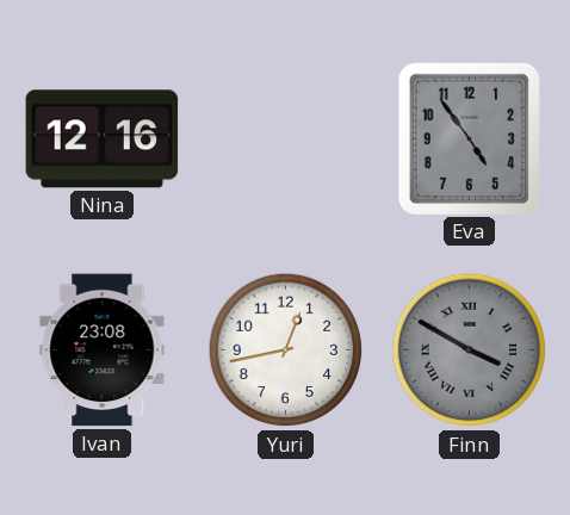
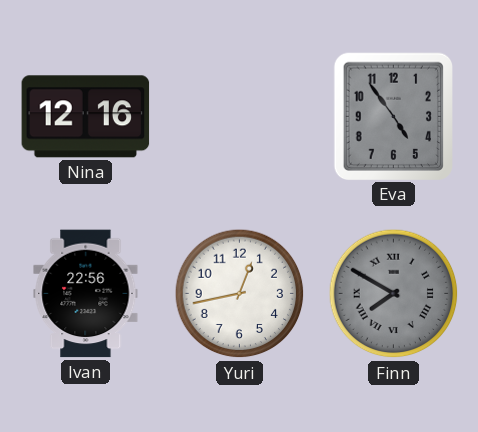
Ivan: 23:08 -> 22:56 (86, 294)
Finn: 3:50 -> 7:50 (394, 294)
